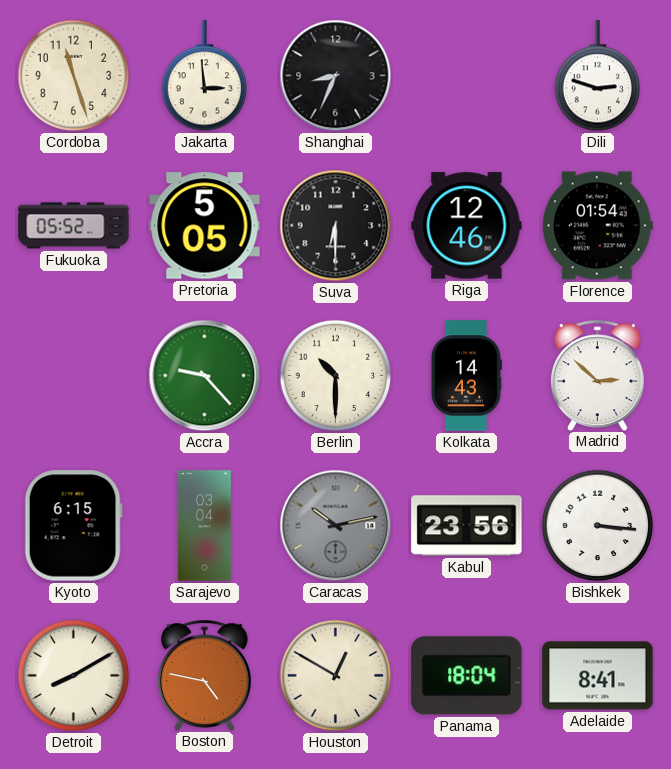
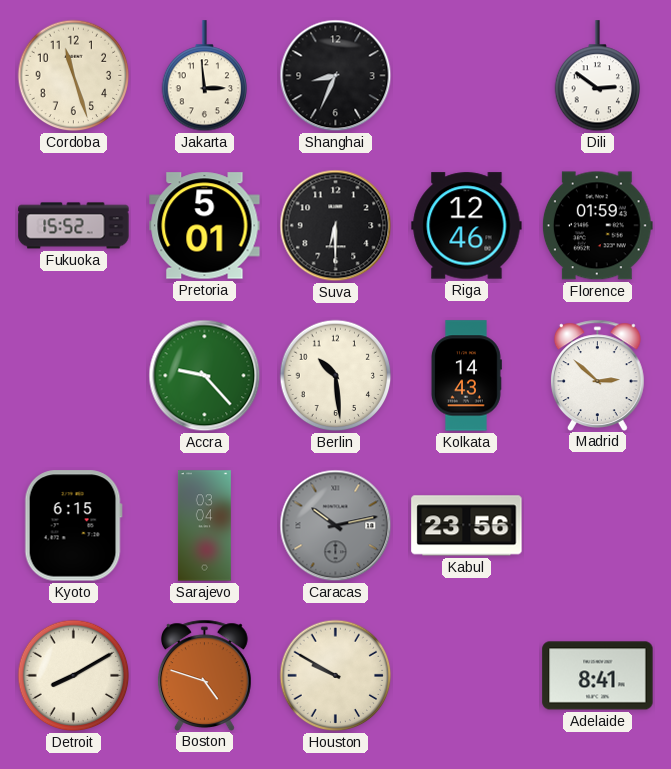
Dili: 2:48 -> 2:51 (597, 76)
Fukuoka: 05:52 -> 15:52 (74, 226)
Pretoria: 5:05 -> 5:01 (205, 226)
Florence: 01:54 -> 01:59 (597, 226)
Berlin: 10:30 -> 10:29 (336, 376)
Bishkek: 3:16 -> none (598, 526)
Boston: 4:47 -> 4:48 (204, 675)
Houston: 12:50 -> 9:50 (336, 676)
Panama: 18:04 -> none (467, 676)
